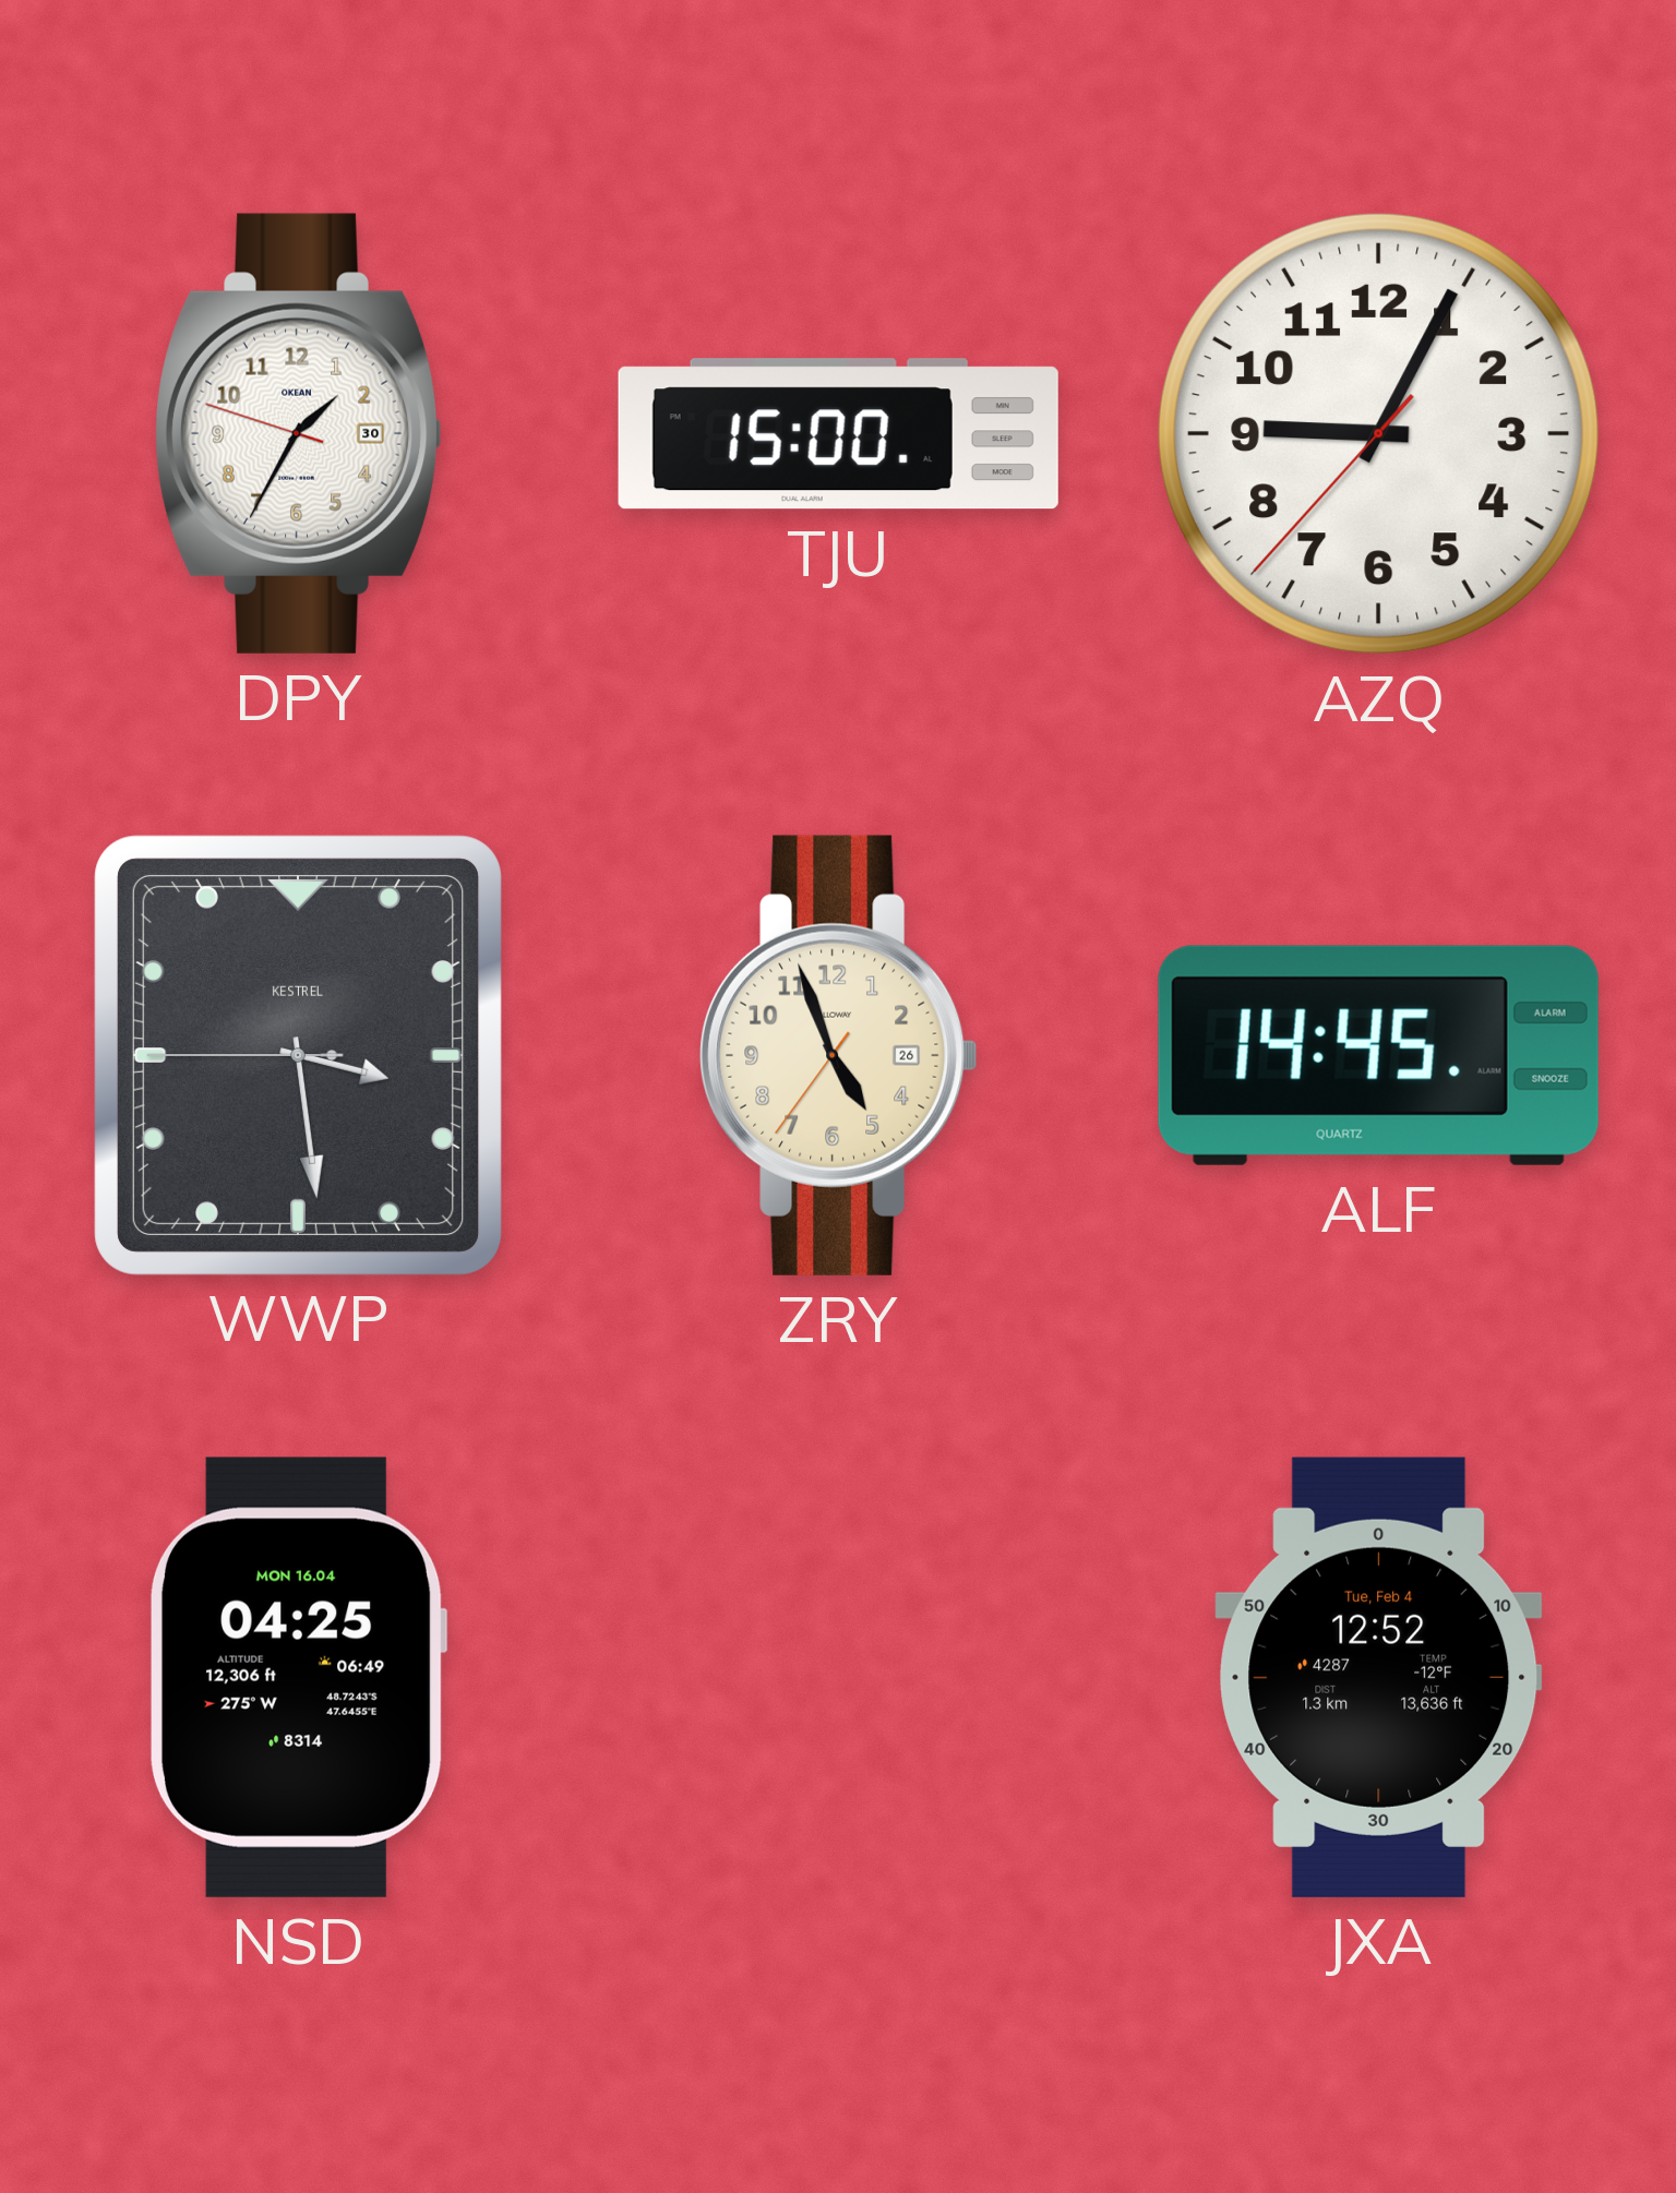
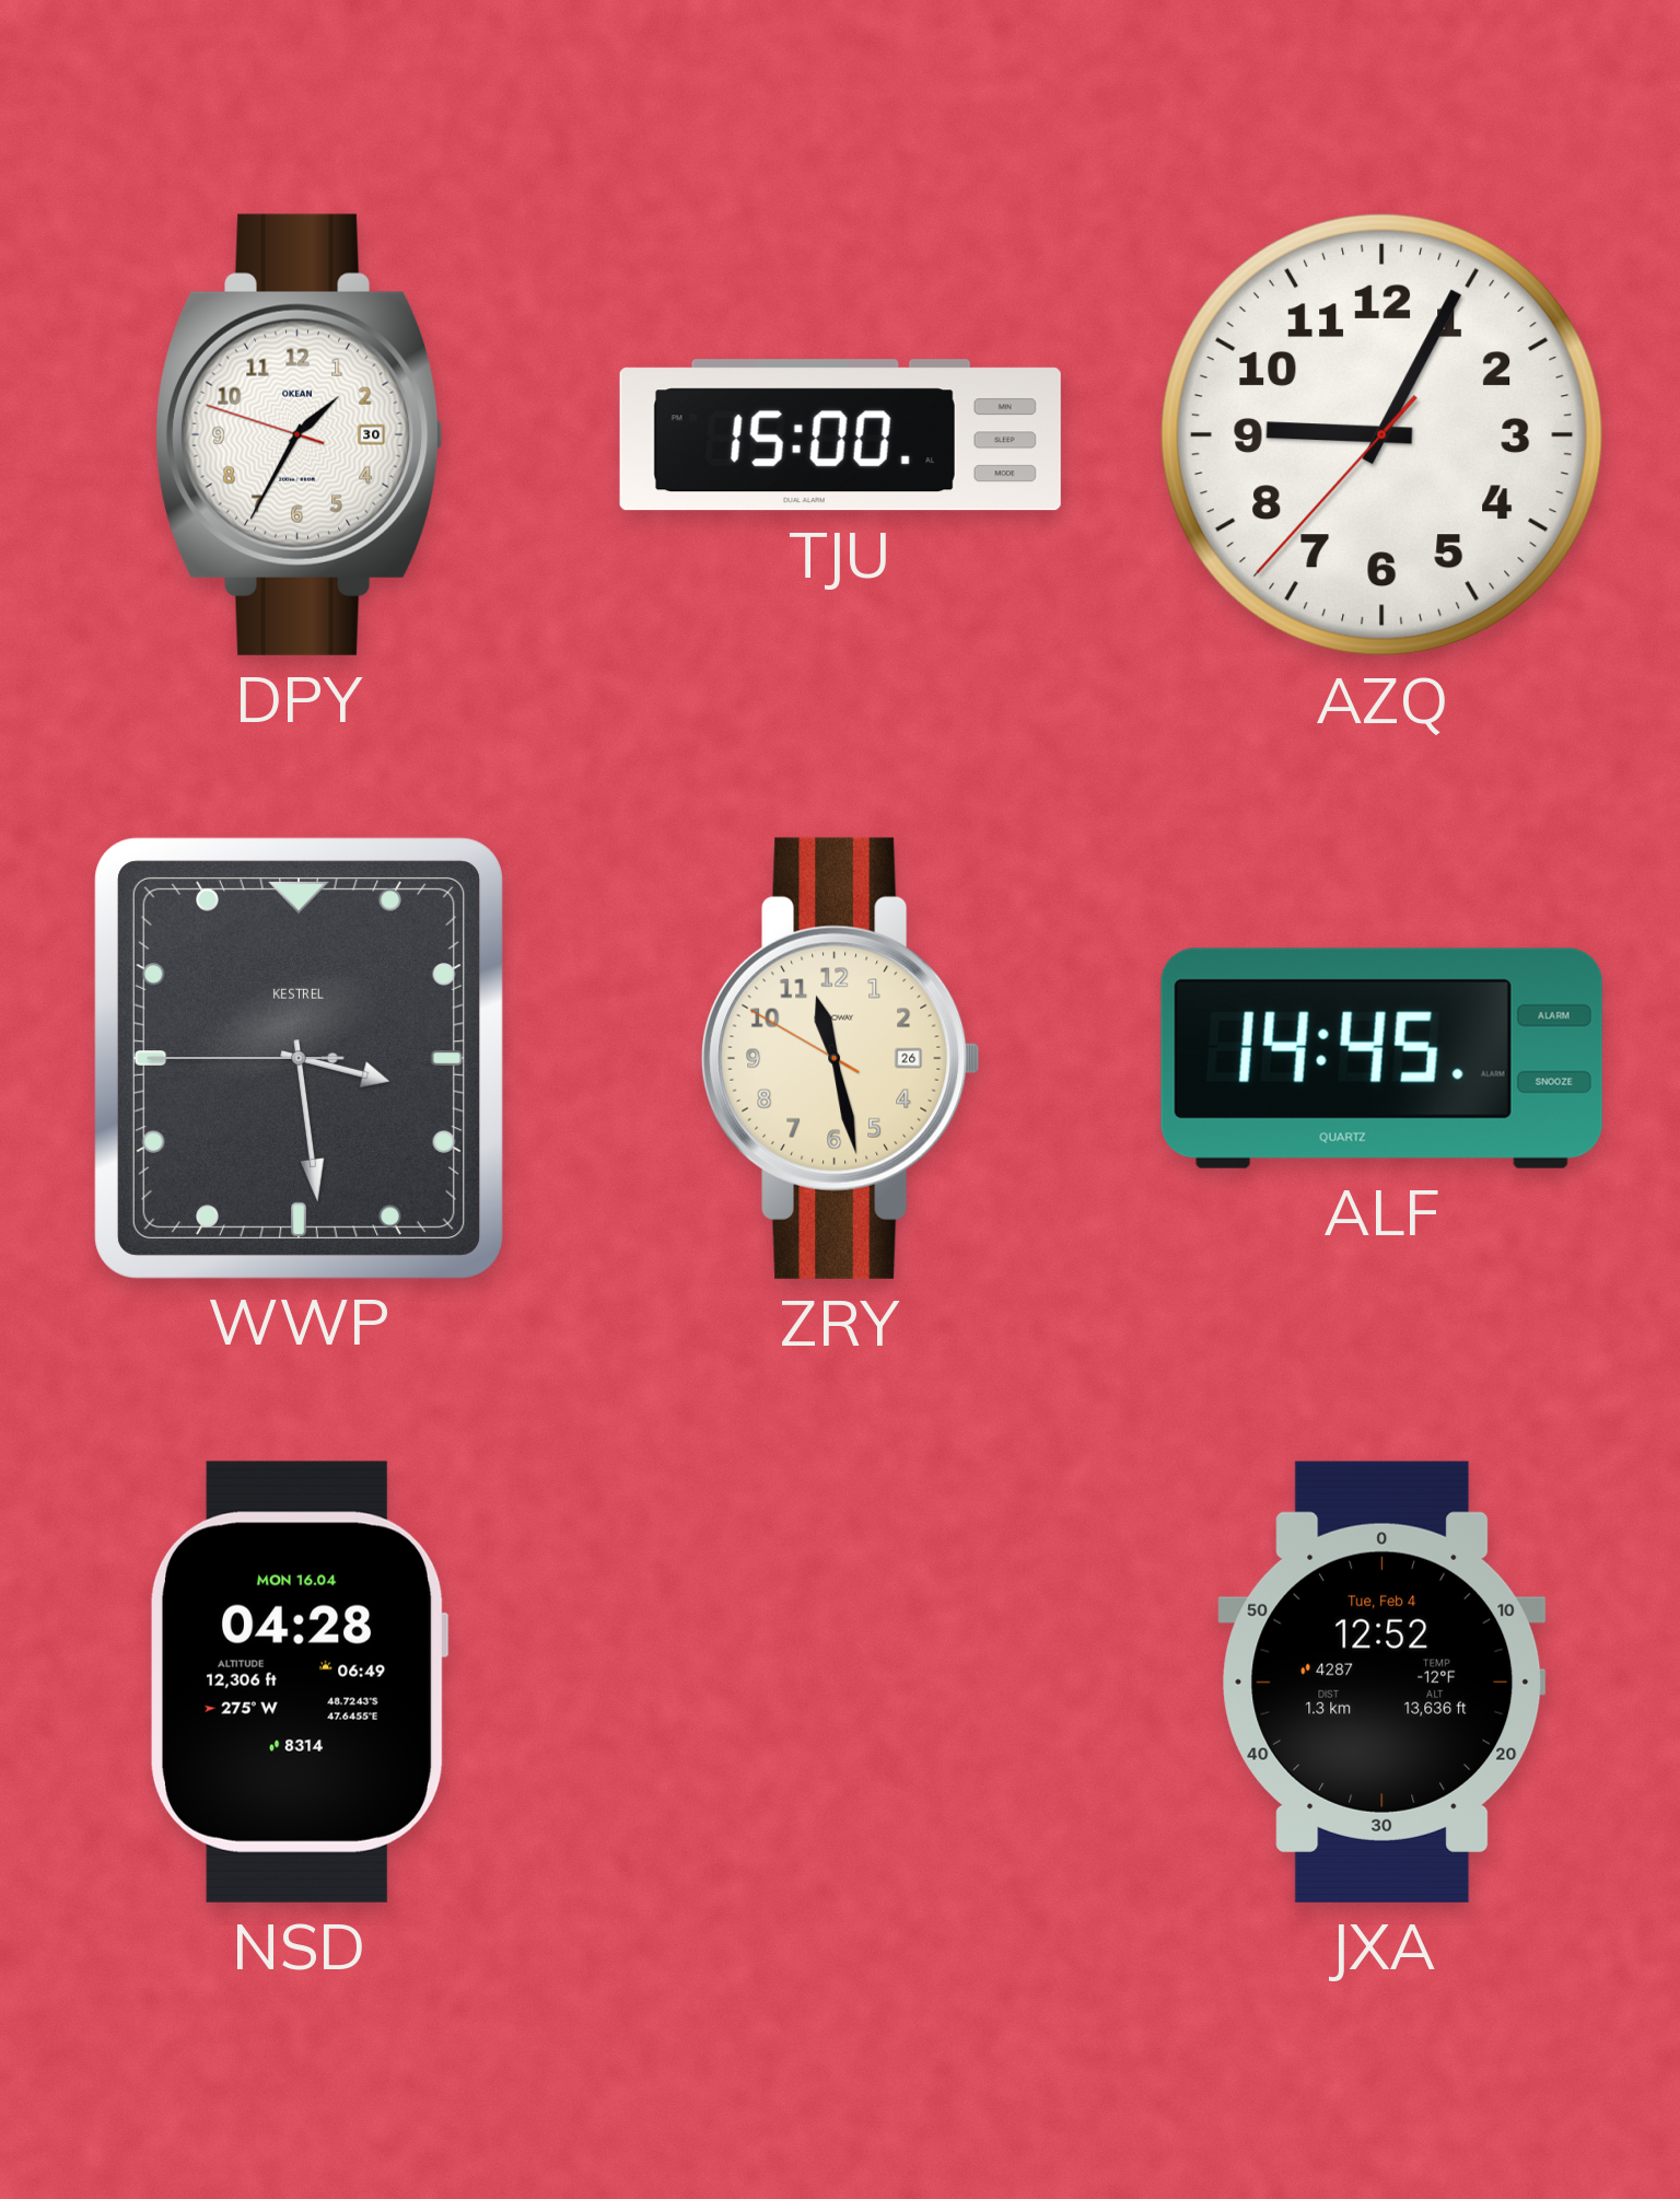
ZRY: 4:56 -> 11:27 (841, 1058)
NSD: 04:25 -> 04:28 (299, 1682)
